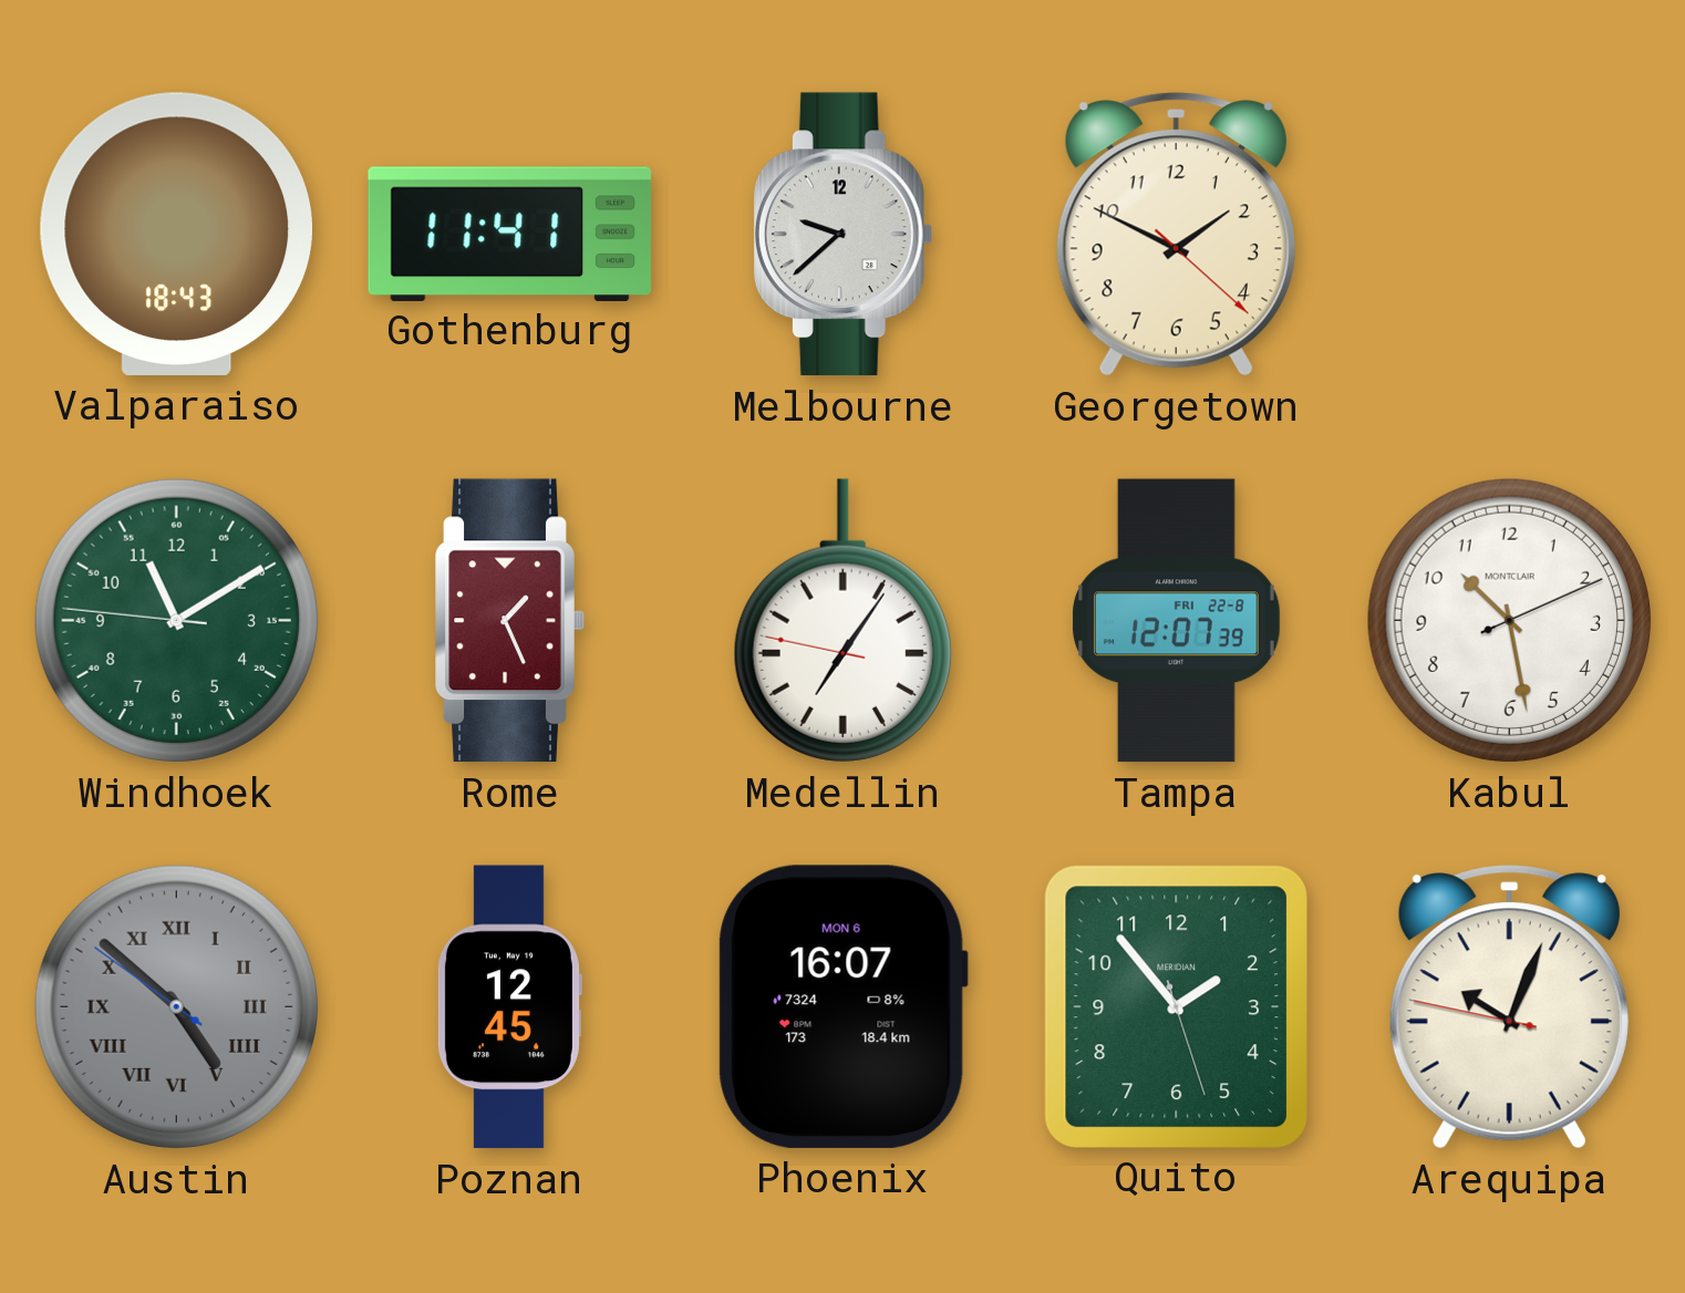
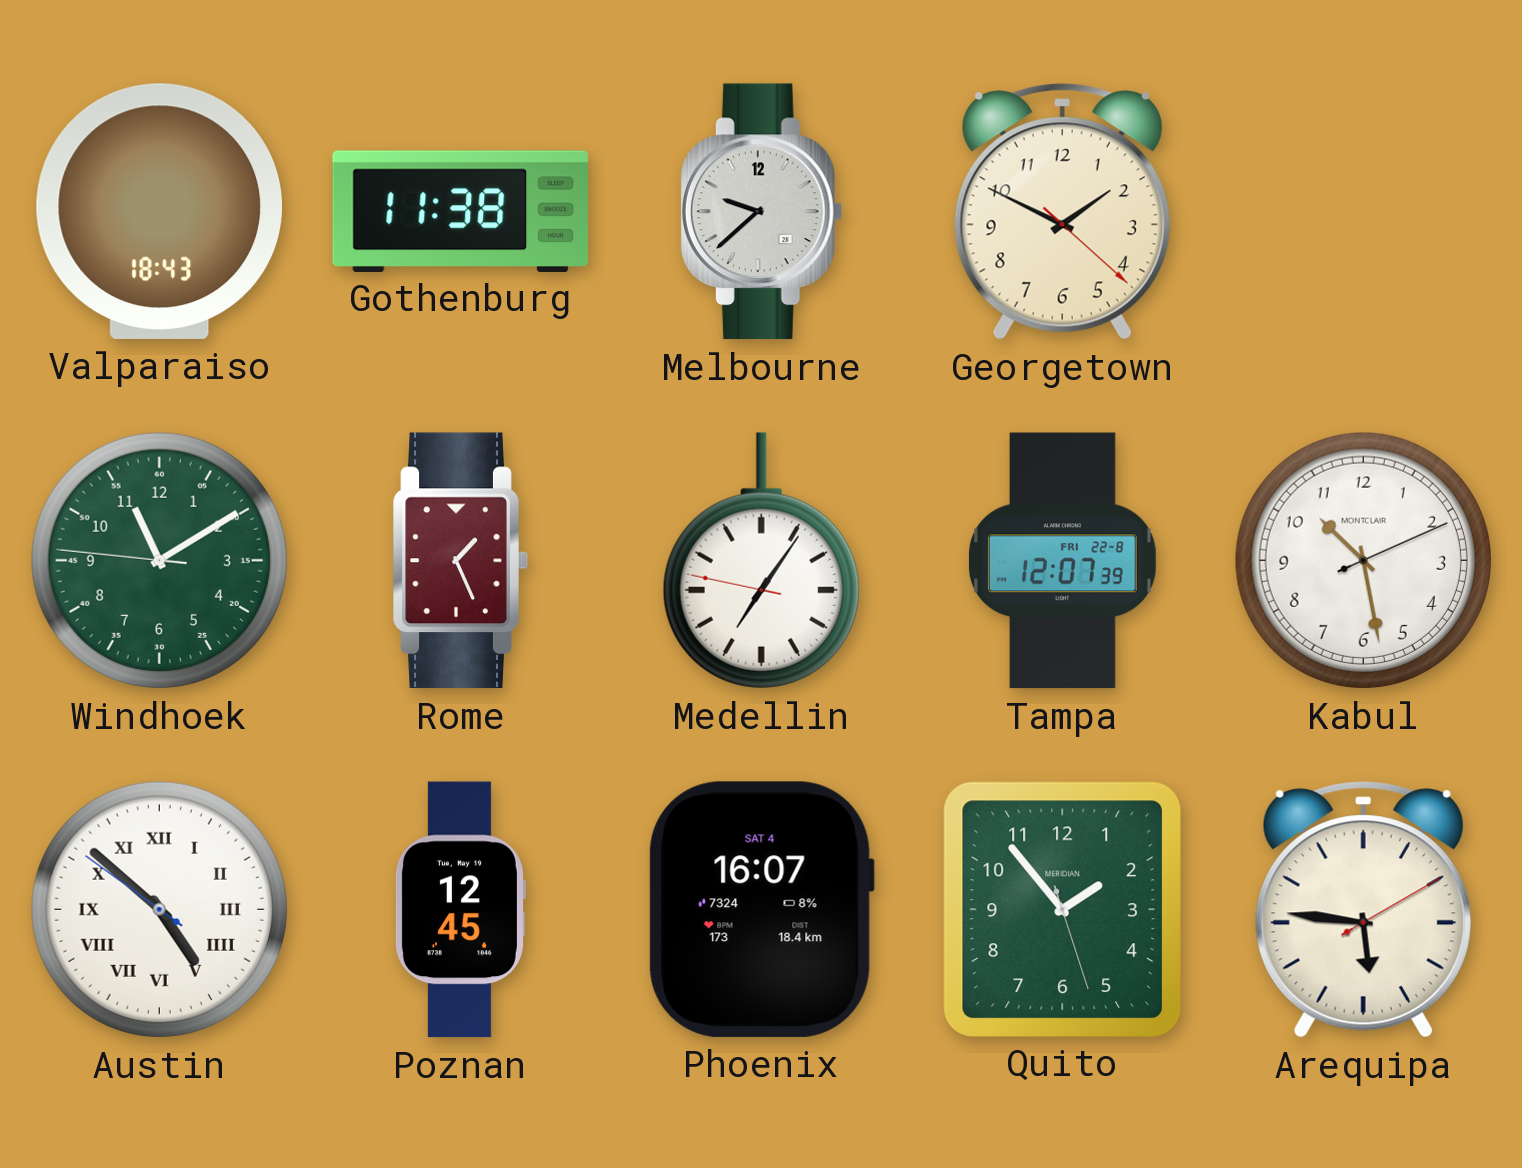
Gothenburg: 11:41 -> 11:38 (460, 211)
Austin dial: grey -> white (159, 909)
Phoenix date: MON 6 -> SAT 4 (761, 909)
Arequipa: 10:03 -> 5:46 (1363, 910)
